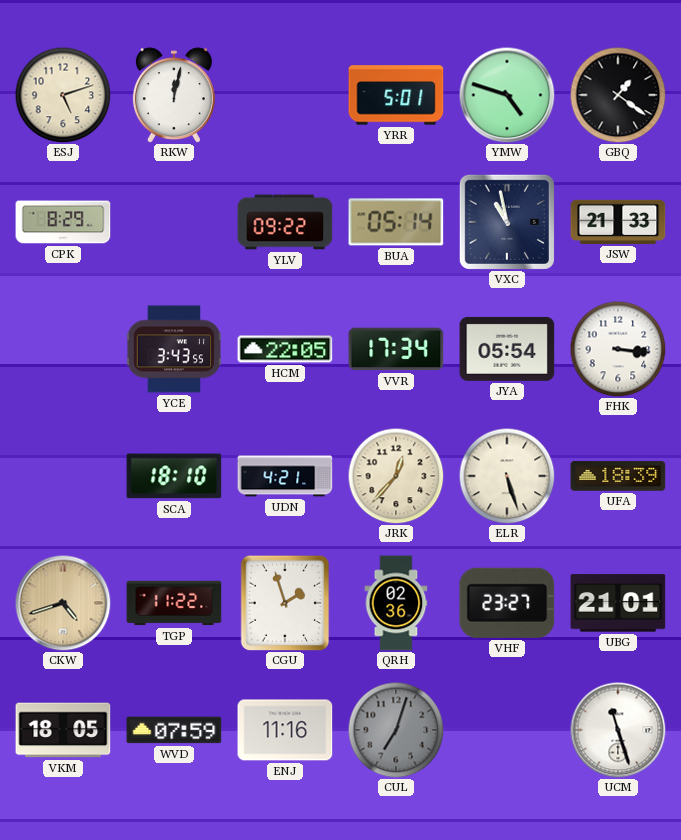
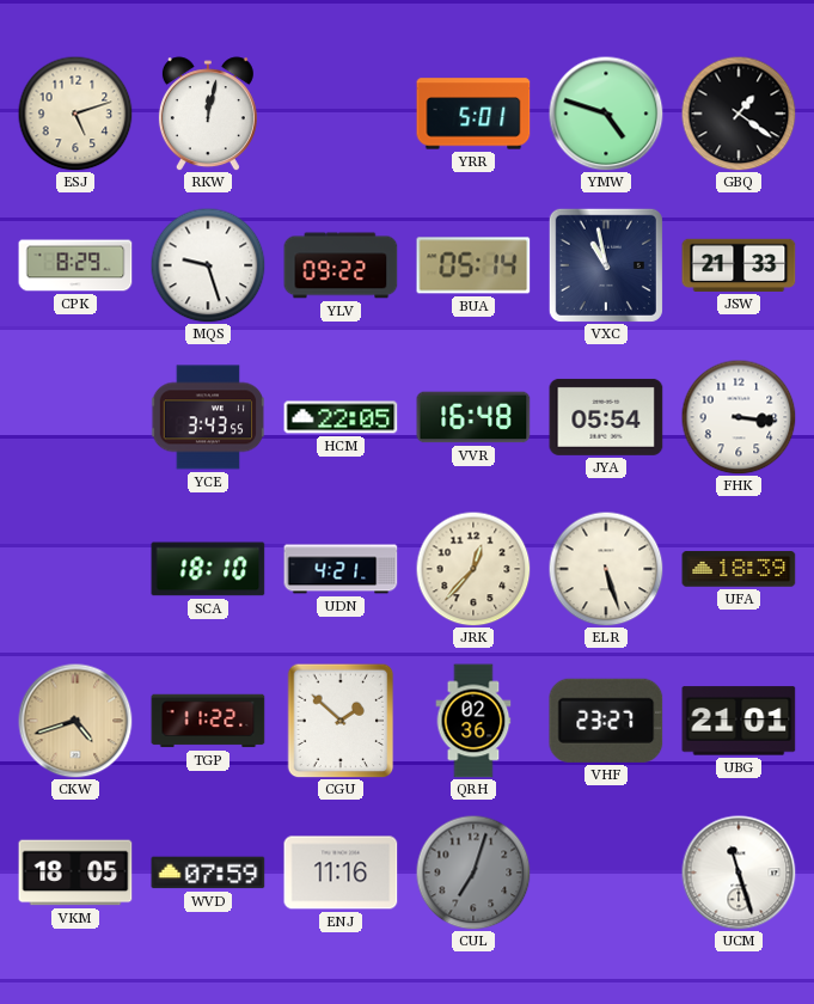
MQS: none -> 9:27 (208, 265)
VVR: 17:34 -> 16:48 (473, 417)
CGU: 1:57 -> 1:52 (341, 721)
